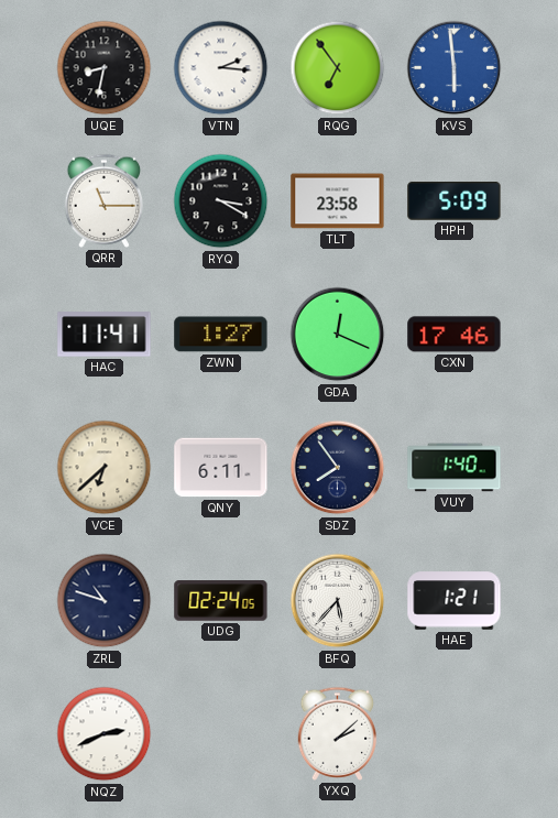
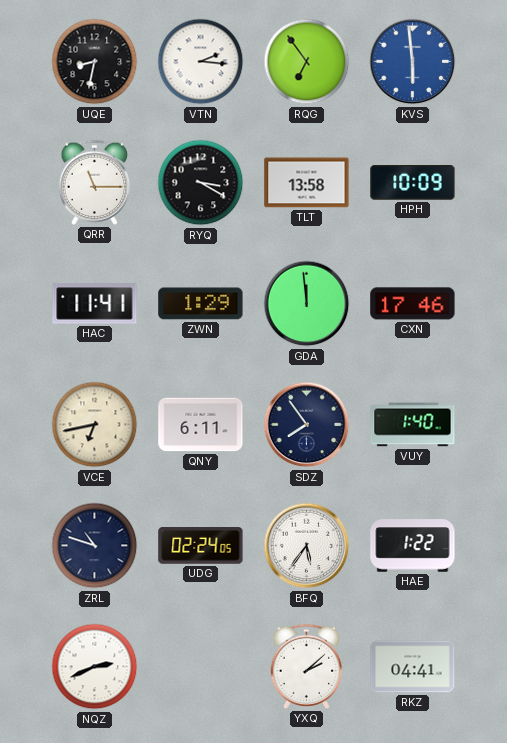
TLT: 23:58 -> 13:58 (307, 183)
HPH: 5:09 -> 10:09 (413, 183)
ZWN: 1:27 -> 1:29 (201, 304)
GDA: 12:19 -> 11:59 (307, 304)
VCE: 6:38 -> 6:43 (95, 425)
BFQ: 5:37 -> 5:36 (307, 546)
HAE: 1:21 -> 1:22 (413, 546)
RKZ: none -> 04:41 (413, 667)
